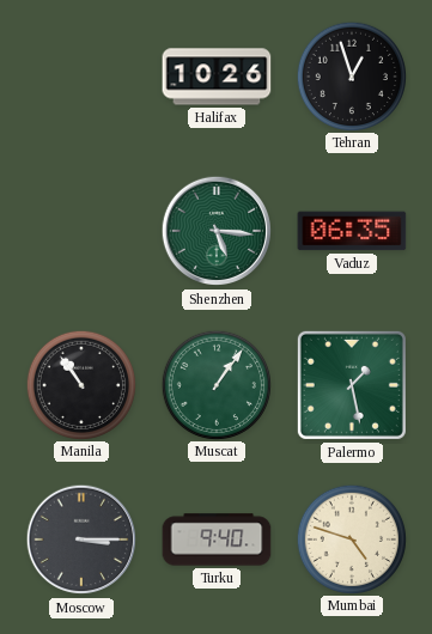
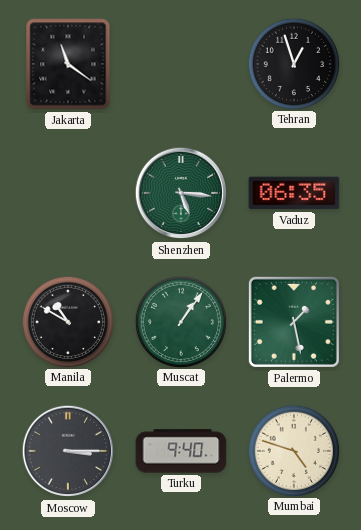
Jakarta: none -> 11:21 (68, 64)
Halifax: 10:26 -> none (217, 77)
Manila: 10:54 -> 10:50 (67, 321)
